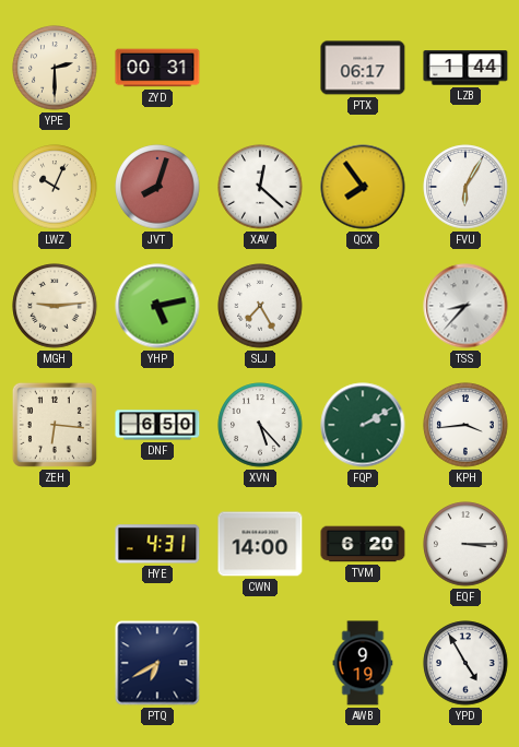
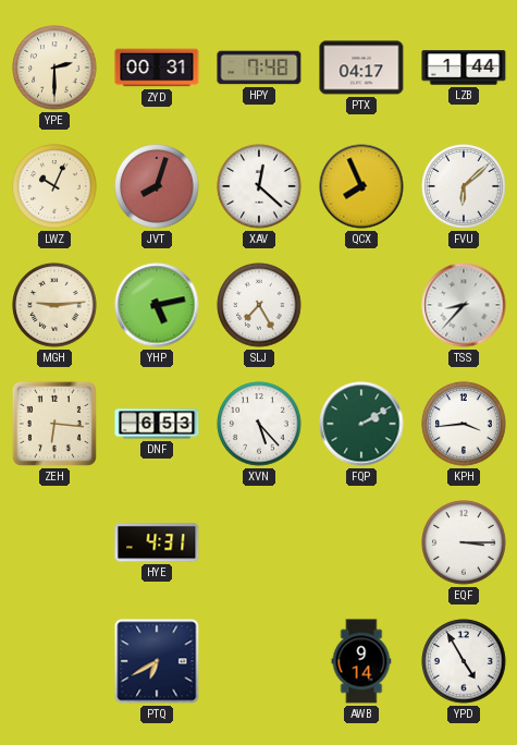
HPY: none -> 7:48 (259, 68)
PTX: 06:17 -> 04:17 (361, 68)
QCX: 7:54 -> 7:56 (361, 186)
FVU: 6:05 -> 6:08 (464, 186)
DNF: 6:50 -> 6:53 (157, 424)
CWN: 14:00 -> none (260, 544)
TVM: 6:20 -> none (363, 544)
AWB: 9:19 -> 9:14 (361, 661)
